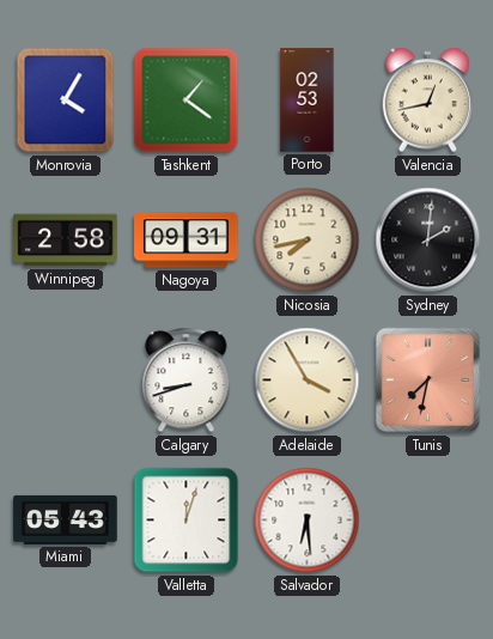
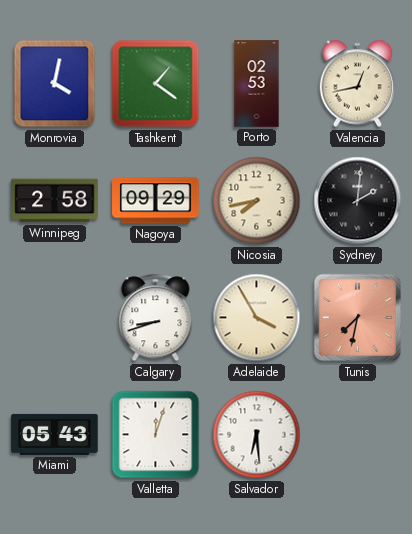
Monrovia: 4:05 -> 4:02 (55, 84)
Nagoya: 09:31 -> 09:29 (156, 201)
